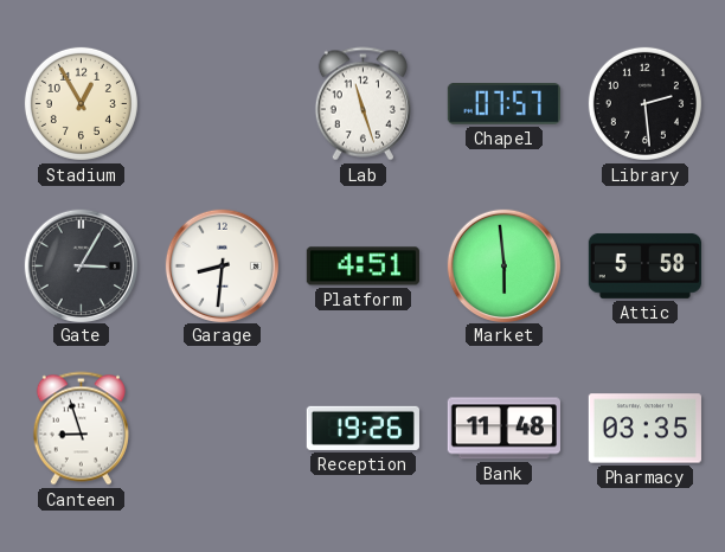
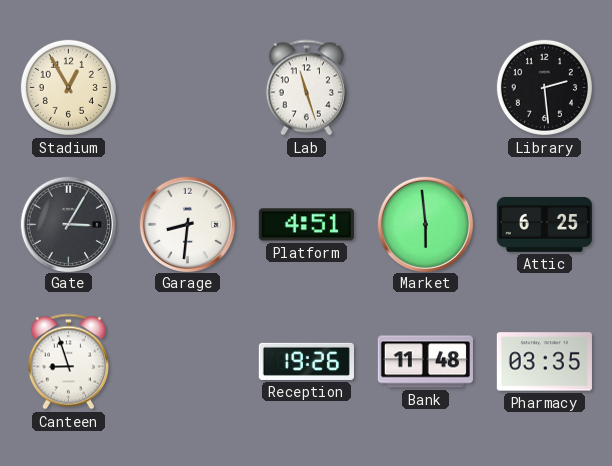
Chapel: 07:57 -> none (503, 104)
Attic: 5:58 -> 6:25 (544, 224)
